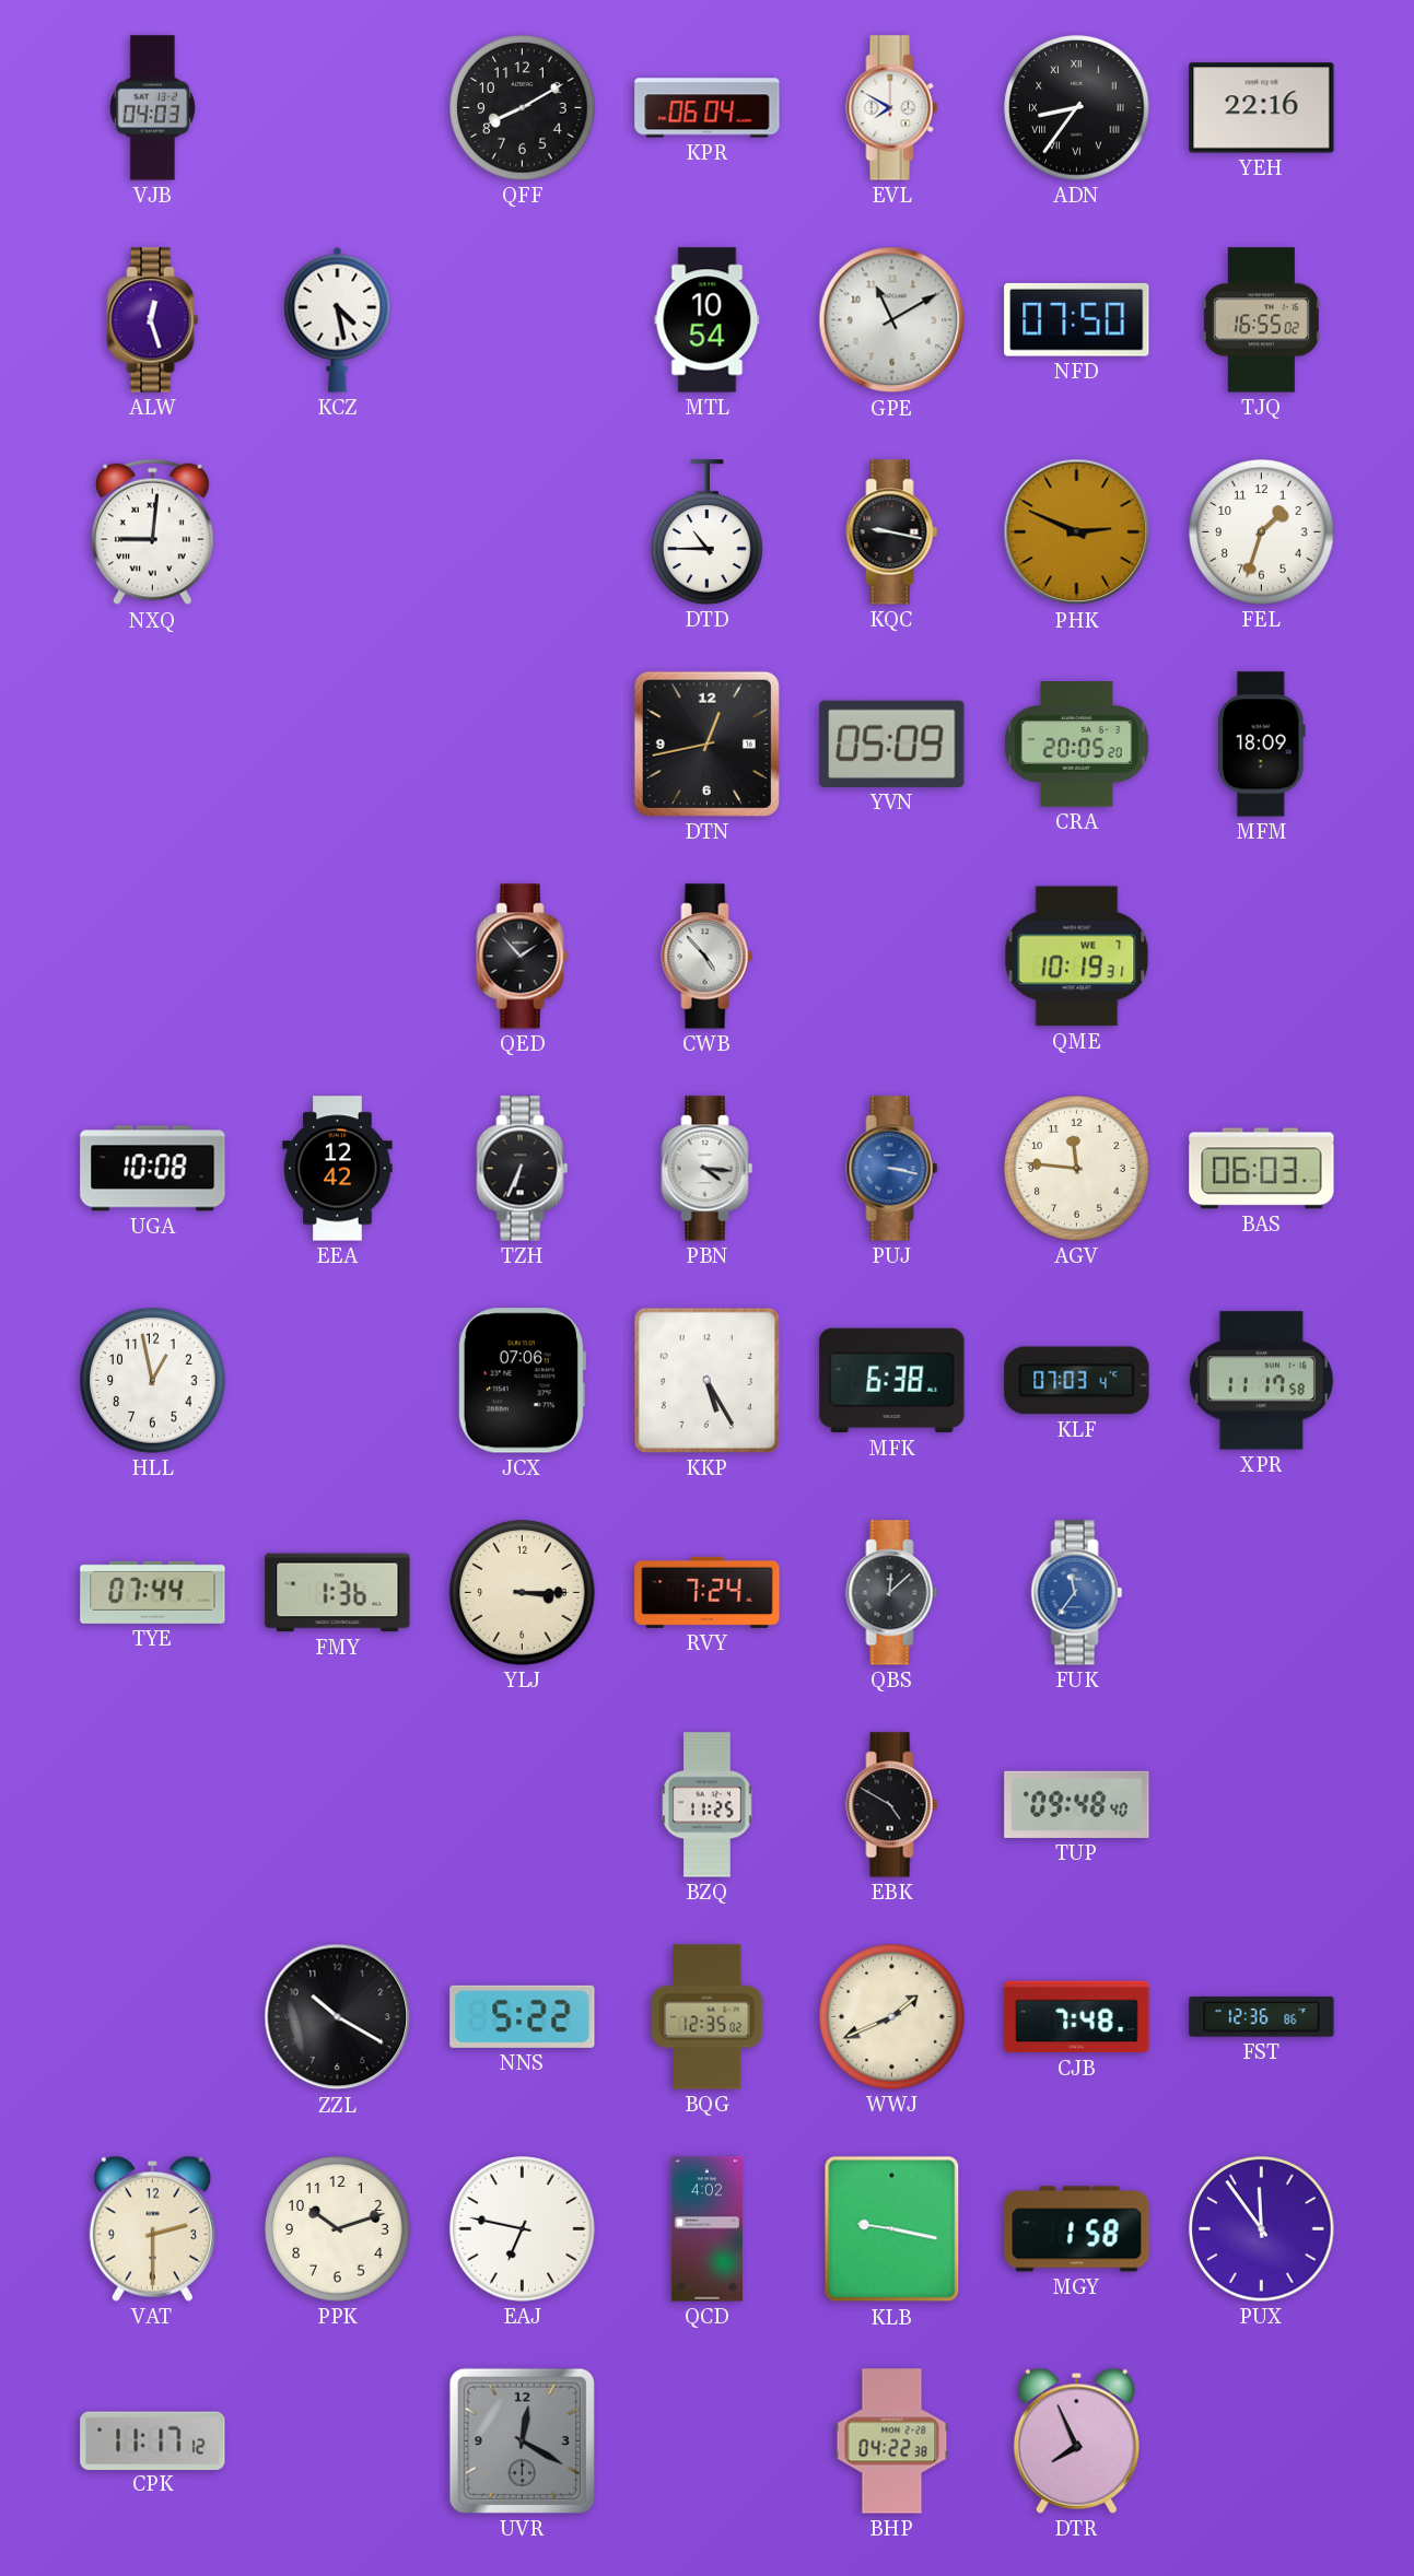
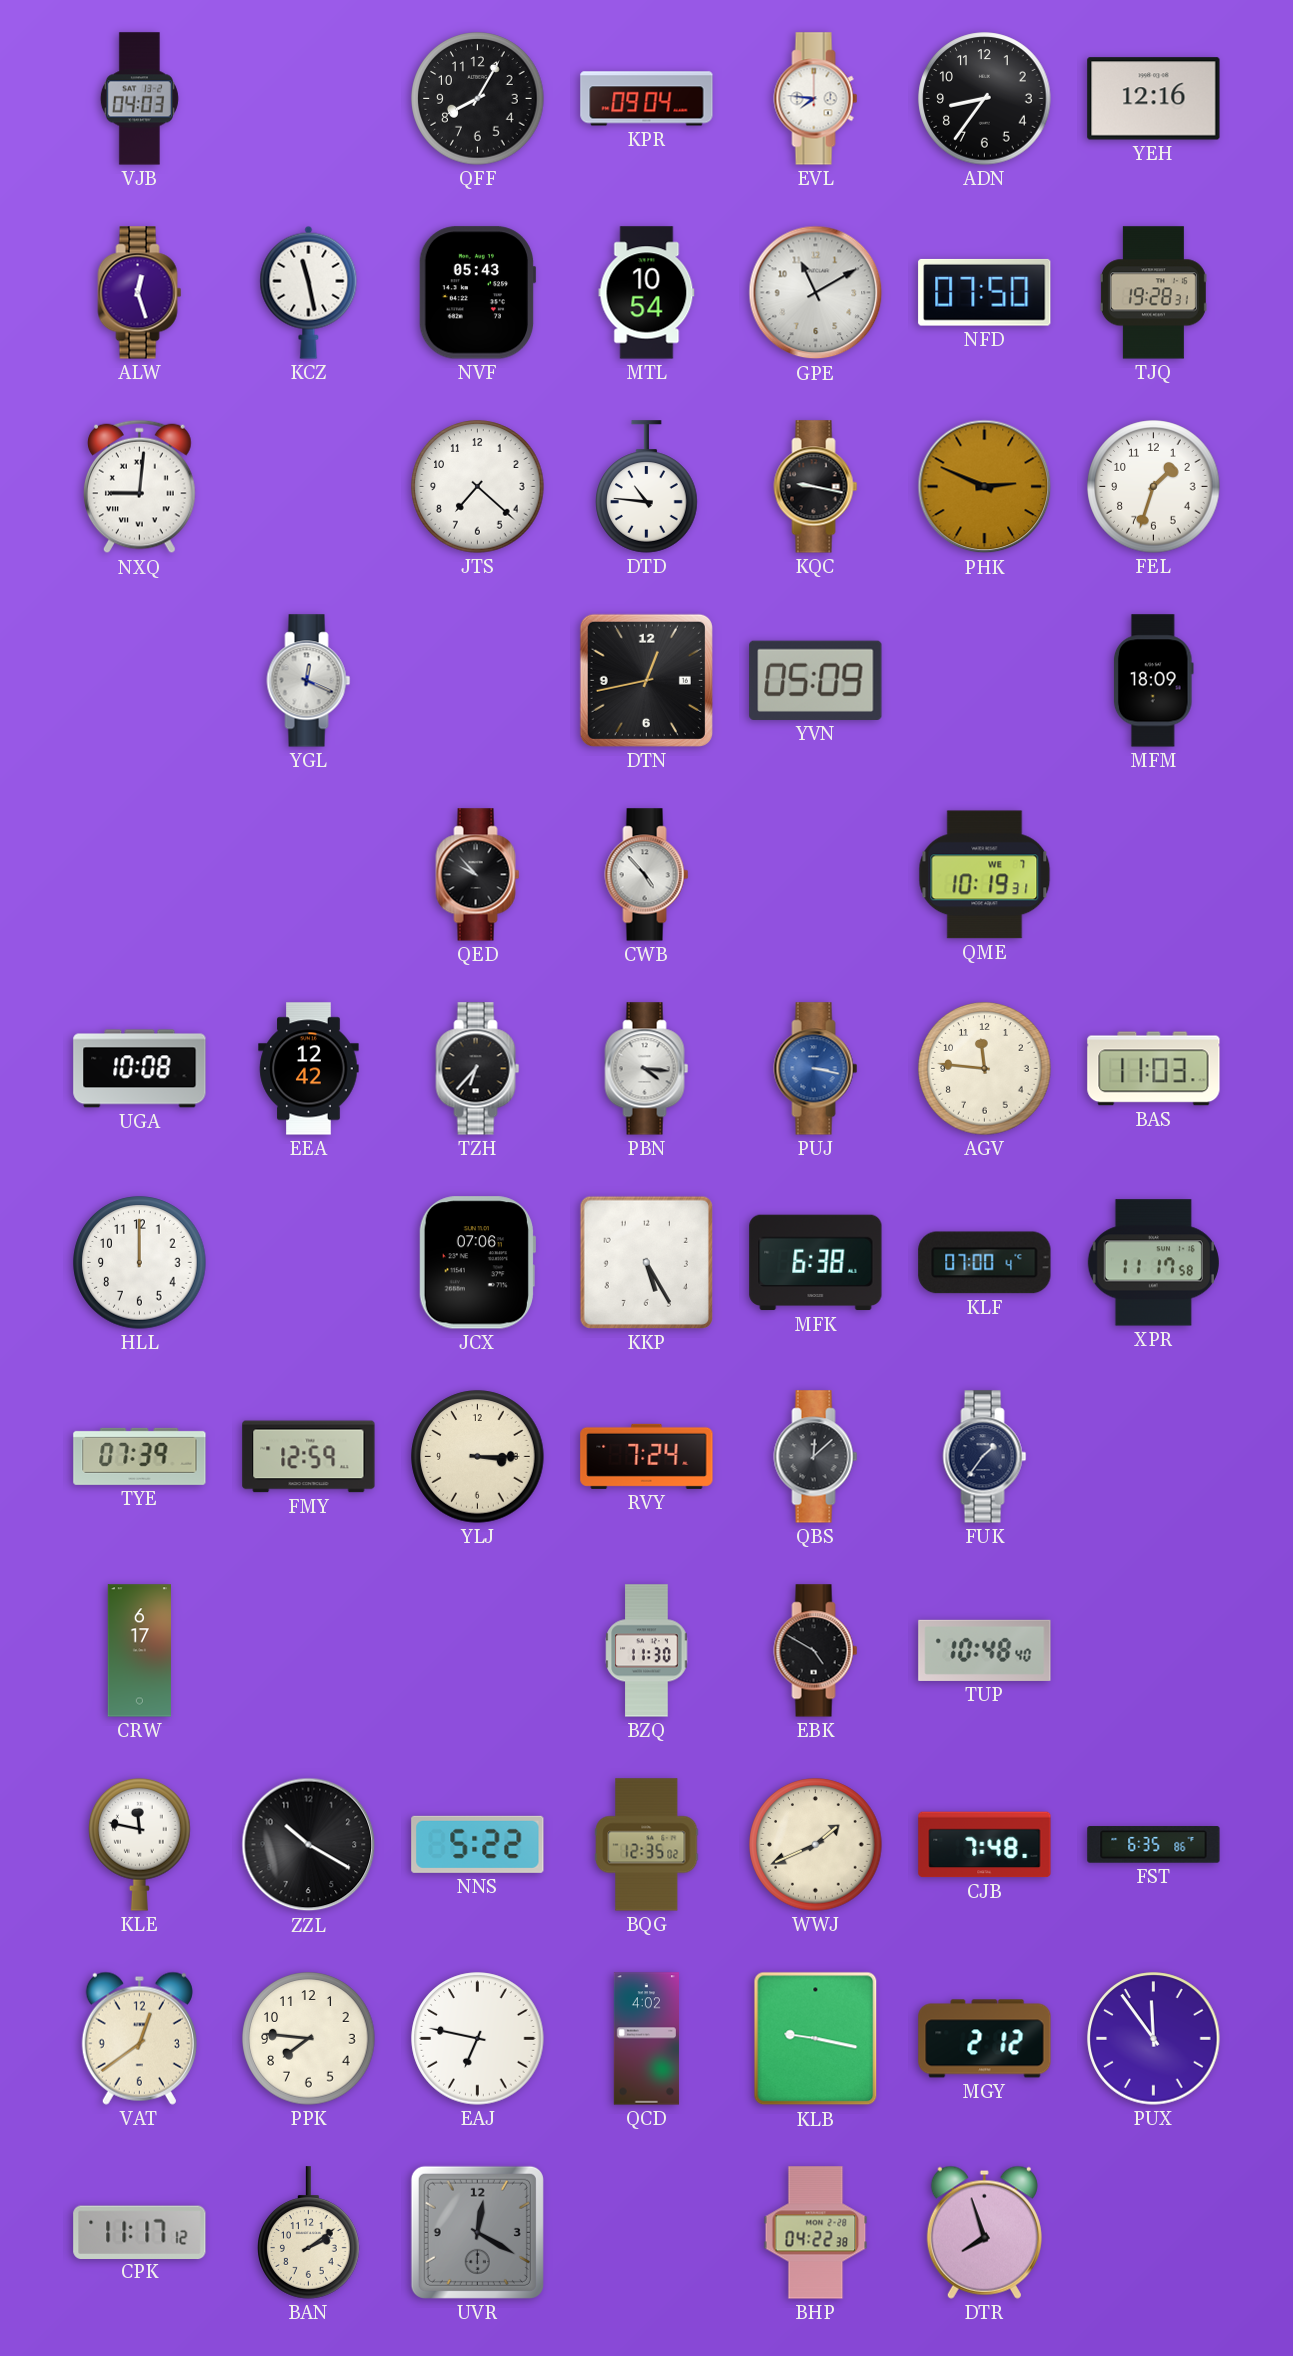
QFF: 8:10 -> 8:05 (478, 99)
KPR: 06:04 -> 09:04 (647, 99)
EVL: 7:50 -> 7:46 (816, 99)
ADN numerals: Roman -> Arabic (985, 99)
YEH: 22:16 -> 12:16 (1154, 99)
KCZ: 4:28 -> 11:28 (309, 292)
NVF: none -> 05:43 (477, 293)
TJQ: 16:55 -> 19:28 (1153, 293)
JTS: none -> 7:22 (478, 487)
DTD: 10:45 -> 10:46 (647, 487)
YGL: none -> 12:19 (309, 681)
CRA: 20:05 -> none (1076, 745)
QED: 1:53 -> 9:53 (478, 875)
TZH: 6:34 -> 6:37 (478, 1069)
BAS: 06:03 -> 11:03 (1154, 1069)
HLL: 12:58 -> 12:00 (140, 1263)
KLF: 07:03 -> 07:00 (985, 1263)
TYE: 07:44 -> 07:39 (140, 1456)
FMY: 1:36 -> 12:59 (309, 1457)
FUK: 11:36 -> 1:36 (985, 1457)
FUK dial: blue -> navy (985, 1457)
CRW: none -> 6:17 (139, 1651)
BZQ: 11:25 -> 11:30 (647, 1651)
TUP: 09:48 -> 10:48 (985, 1650)
KLE: none -> 11:47 (140, 1844)
FST: 12:36 -> 6:35 (1154, 1845)
VAT: 2:30 -> 12:39 (139, 2038)
PPK: 10:12 -> 7:46 (309, 2039)
MGY: 1:58 -> 2:12 (985, 2039)
BAN: none -> 2:09 (309, 2233)
DTR: 7:56 -> 7:57 (984, 2232)
